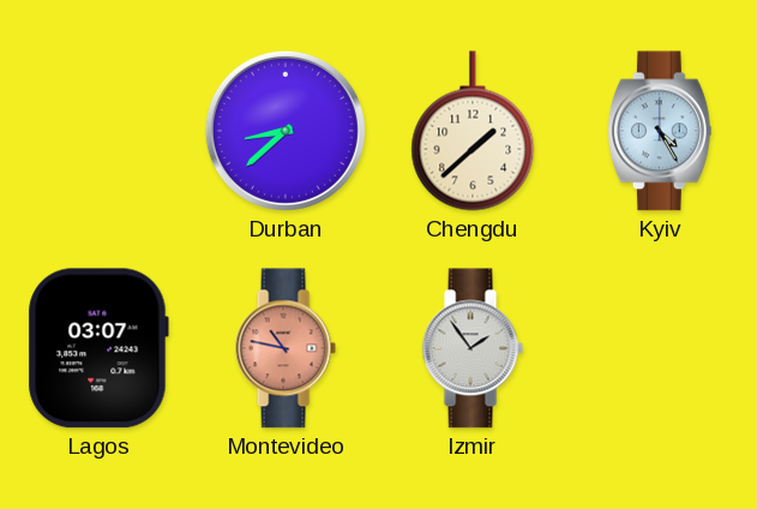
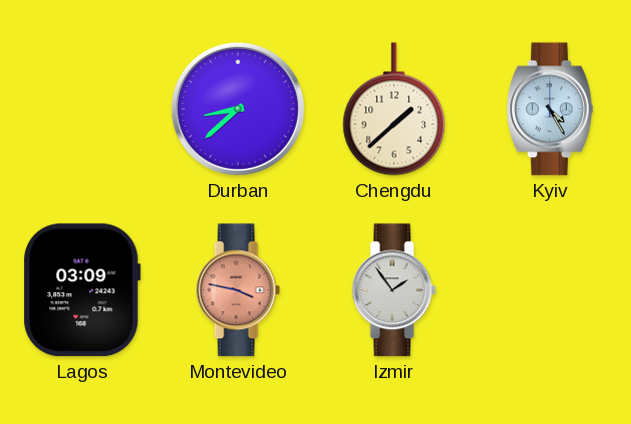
Lagos: 03:07 -> 03:09 (82, 290)
Montevideo: 10:47 -> 3:47 (238, 290)
